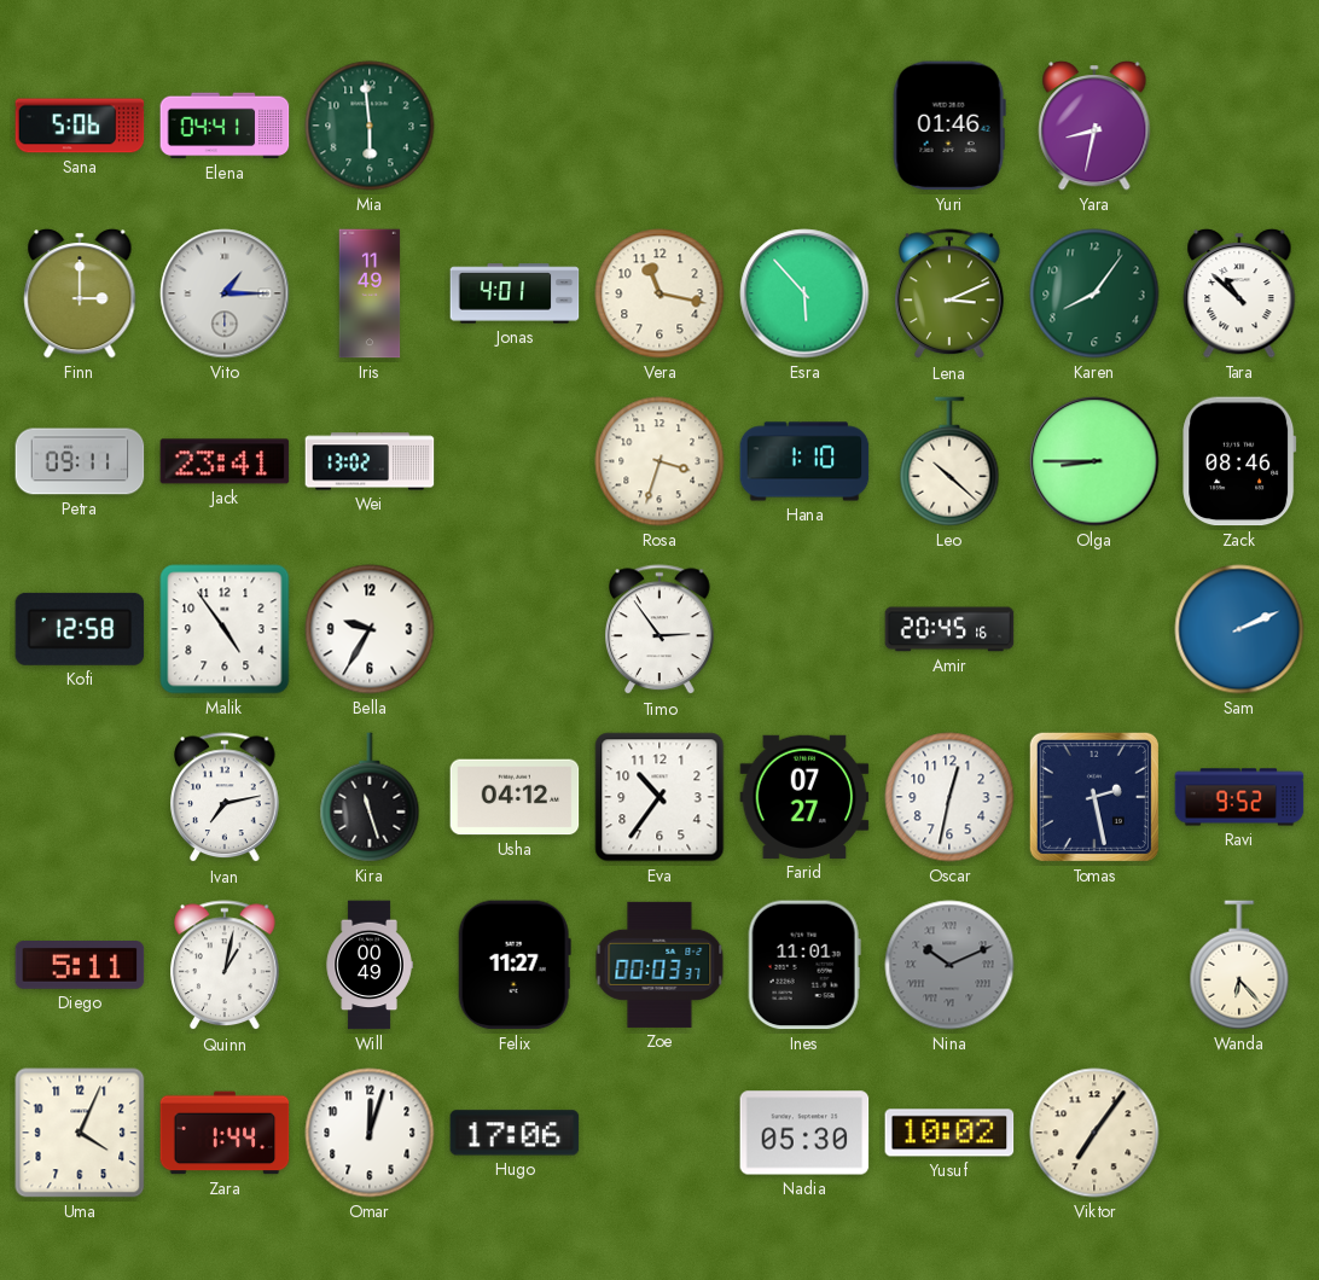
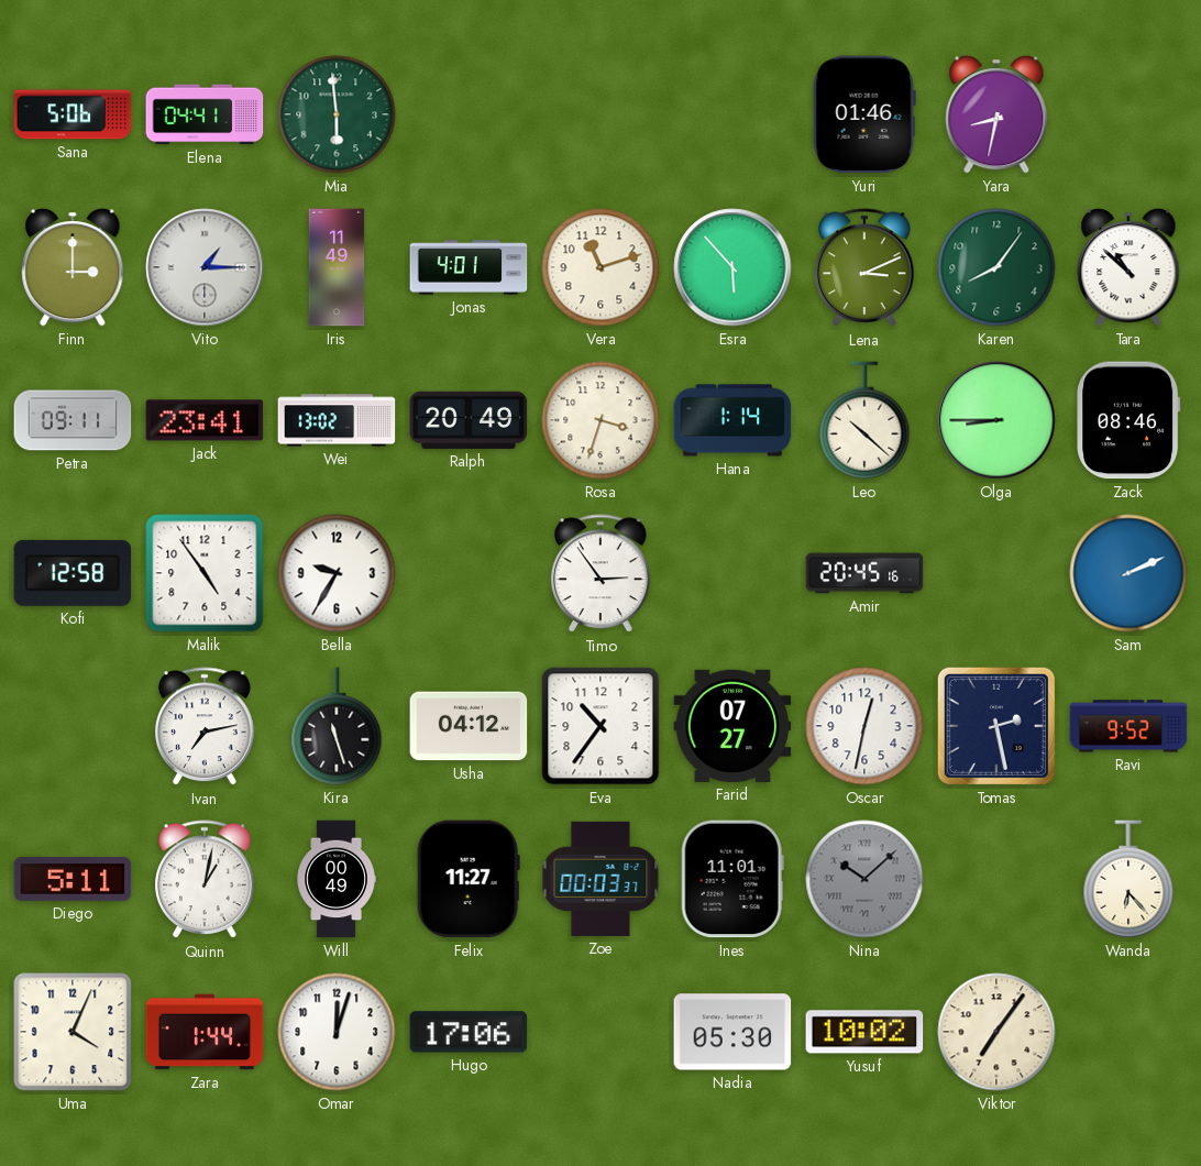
Vera: 11:17 -> 11:12 (600, 267)
Ralph: none -> 20:49 (469, 420)
Hana: 1:10 -> 1:14 (732, 420)
Nina: 10:11 -> 10:08 (864, 879)
